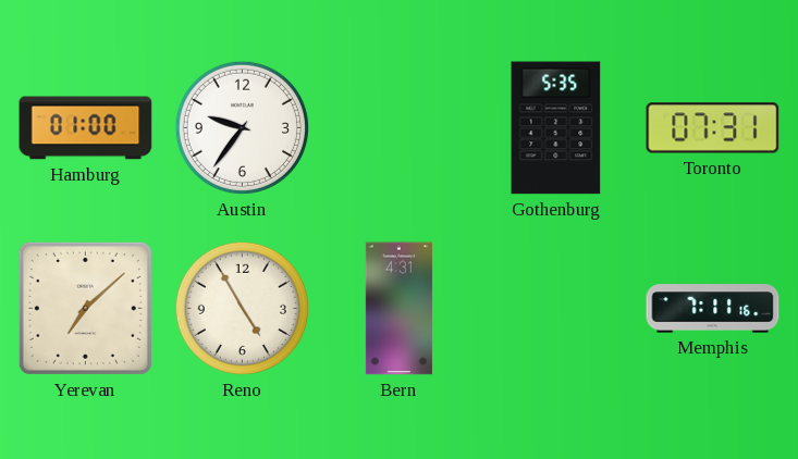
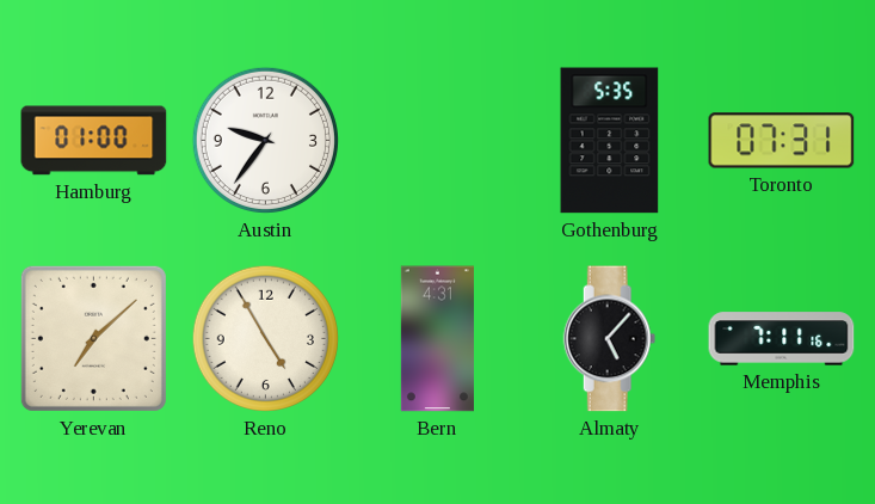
Almaty: none -> 5:07 (610, 339)
